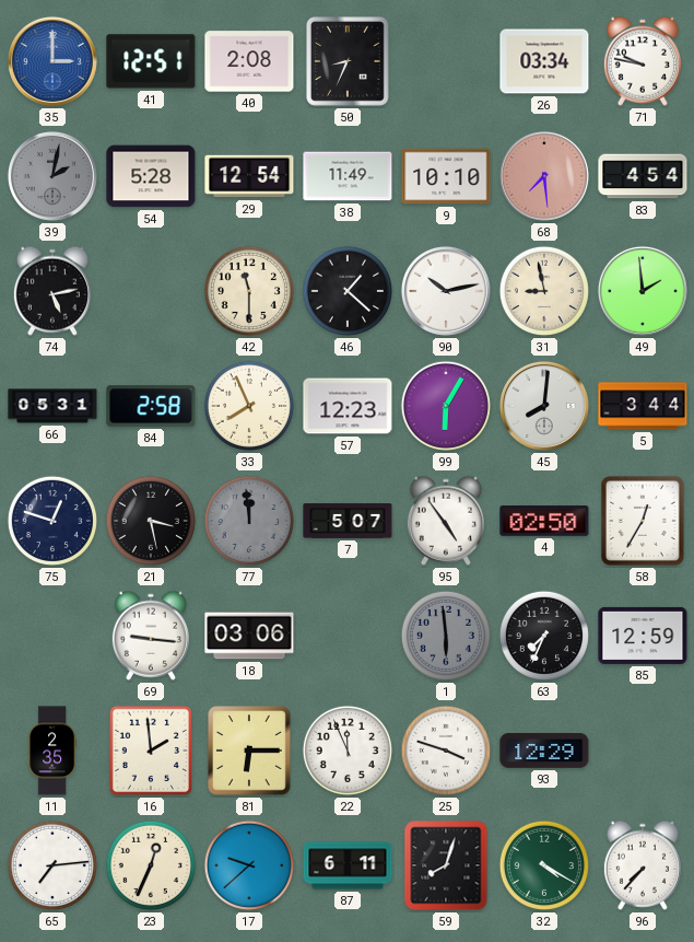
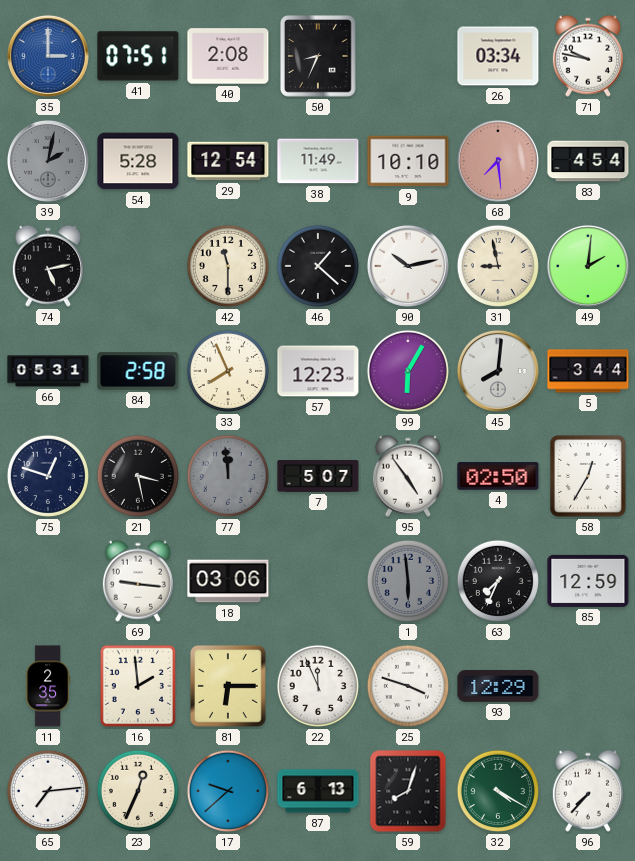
41: 12:51 -> 07:51 (138, 56)
49: 1:59 -> 2:01 (588, 266)
87: 6:11 -> 6:13 (318, 791)
